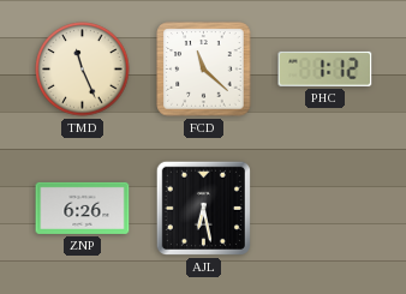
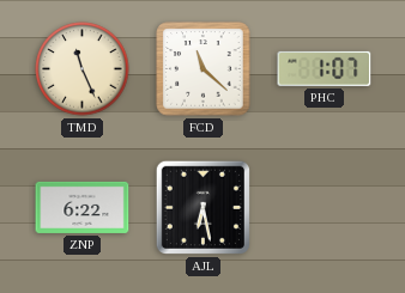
PHC: 1:12 -> 1:07 (325, 68)
ZNP: 6:26 -> 6:22 (83, 207)
